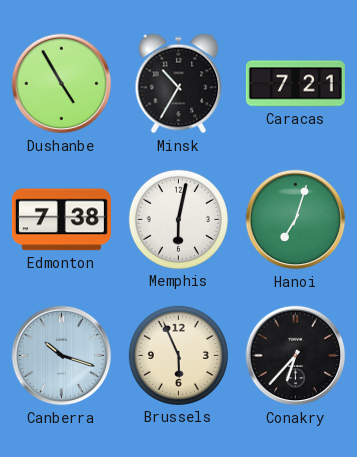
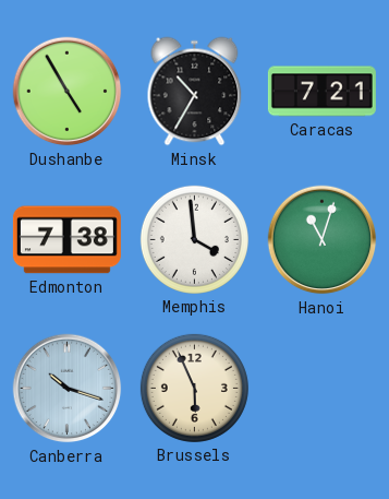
Memphis: 6:02 -> 3:59 (194, 239)
Hanoi: 7:03 -> 11:03 (323, 240)
Conakry: 6:37 -> none (296, 356)
